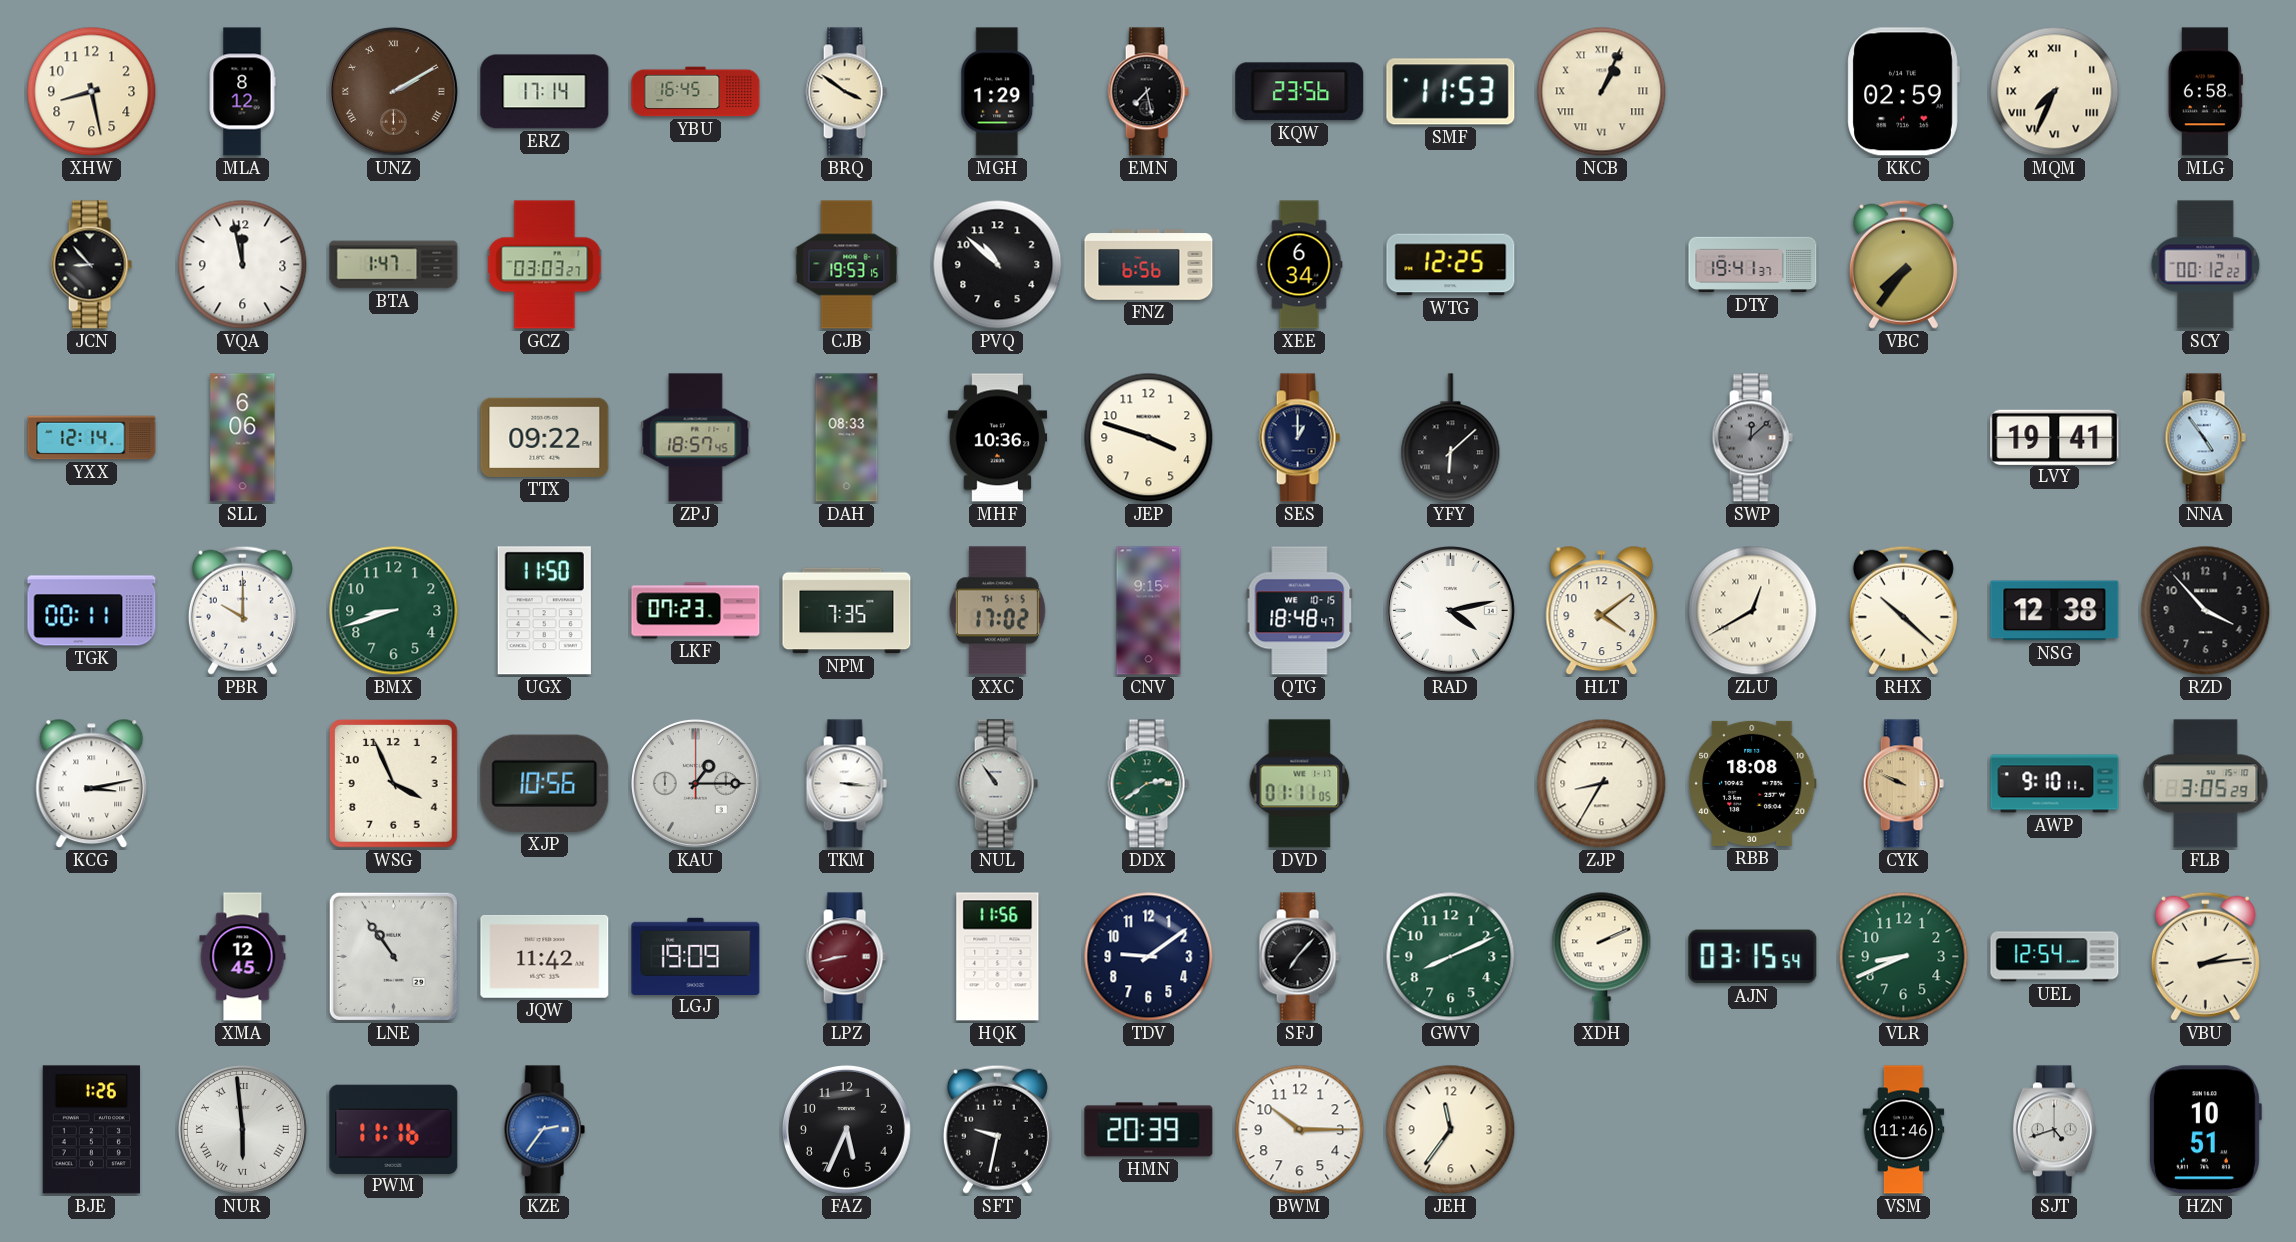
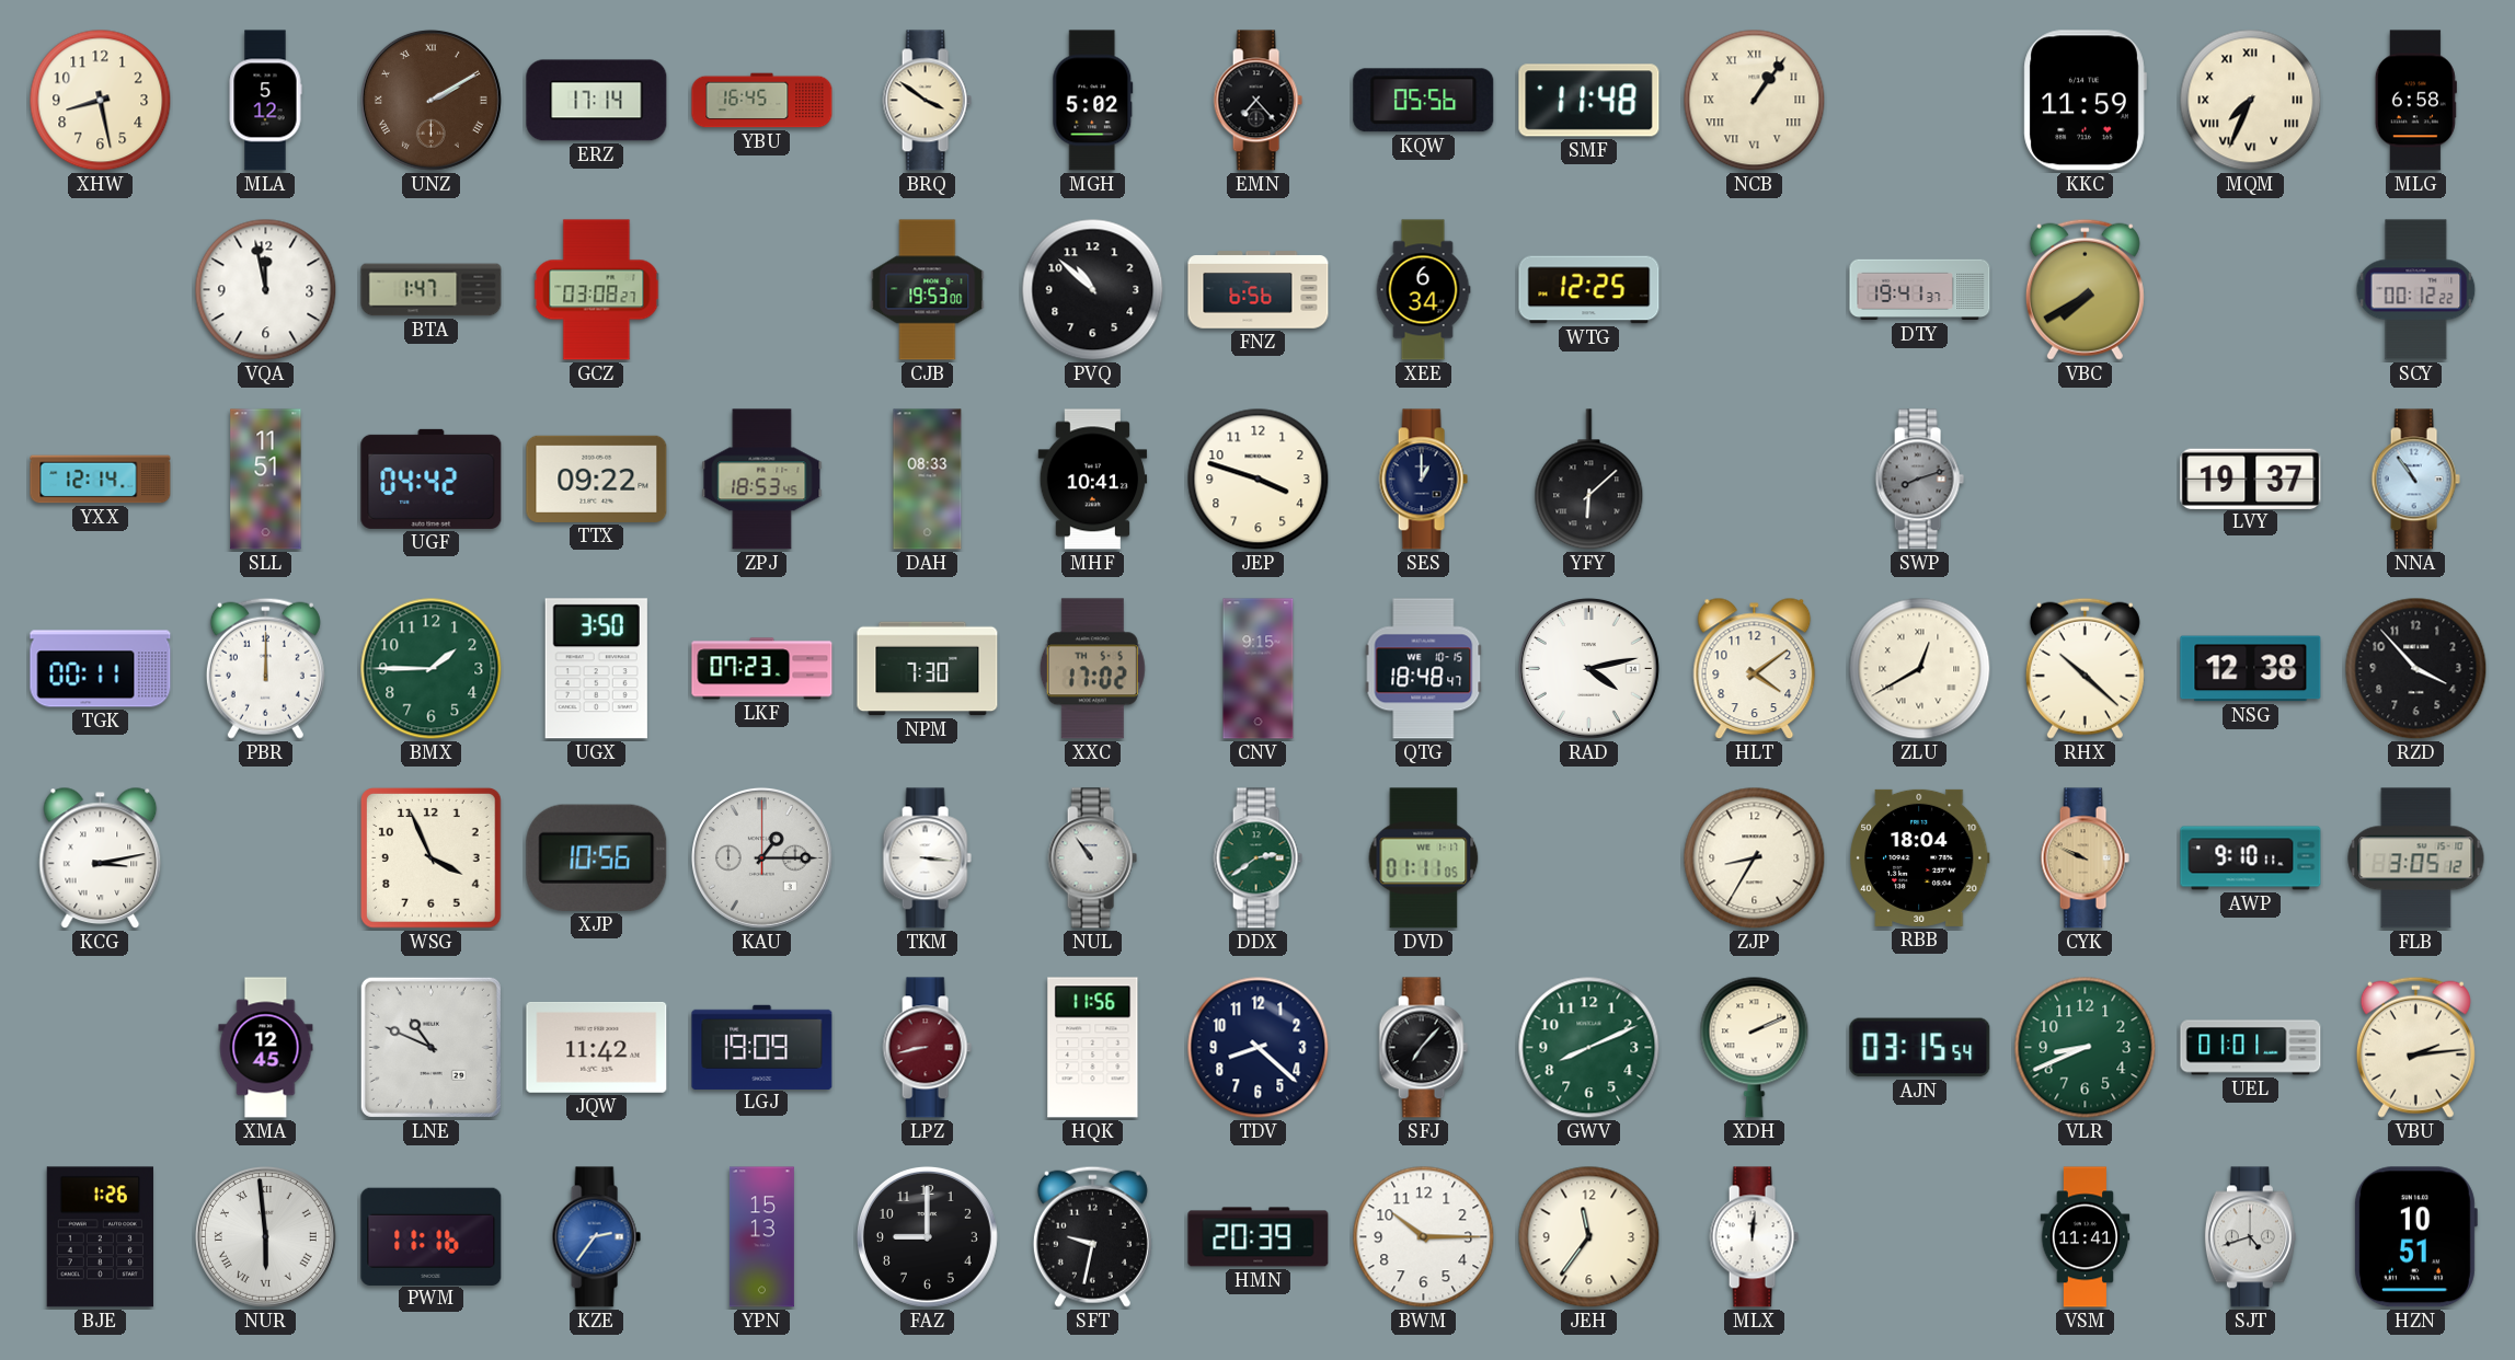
MLA: 8:12 -> 5:12 (265, 101)
MGH: 1:29 -> 5:02 (1093, 101)
EMN: 7:28 -> 7:23 (1257, 101)
KQW: 23:56 -> 05:56 (1424, 101)
SMF: 11:53 -> 11:48 (1589, 101)
NCB: 1:04 -> 1:06 (1755, 101)
KKC: 02:59 -> 11:59 (2085, 101)
JCN: 8:53 -> none (91, 265)
GCZ: 03:03 -> 03:08 (597, 290)
CJB: 19:53:15 -> 19:53:00 (928, 290)
VBC: 7:36 -> 7:40 (2085, 289)
SLL: 6:06 -> 11:51 (266, 480)
UGF: none -> 04:42 (432, 479)
ZPJ: 18:57 -> 18:53 (762, 480)
MHF: 10:36 -> 10:41 (1093, 480)
SWP: 12:08 -> 8:12 (1919, 480)
LVY: 19:41 -> 19:37 (2251, 479)
NNA: 4:54 -> 10:54 (2415, 480)
PBR: 10:00 -> 12:00 (265, 668)
BMX: 8:42 -> 1:45 (432, 669)
UGX: 11:50 -> 3:50 (596, 669)
NPM: 7:35 -> 7:30 (928, 669)
RBB: 18:08 -> 18:04 (1920, 857)
FLB: 3:05:29 -> 3:05:12 (2416, 858)
LNE: 10:54 -> 10:49 (430, 1047)
TDV: 9:09 -> 8:22 (1259, 1048)
UEL: 12:54 -> 01:01 (2251, 1048)
YPN: none -> 15:13 (761, 1237)
FAZ: 5:34 -> 9:00 (927, 1236)
MLX: none -> 12:01 (1754, 1237)
VSM: 11:46 -> 11:41 (2086, 1237)
